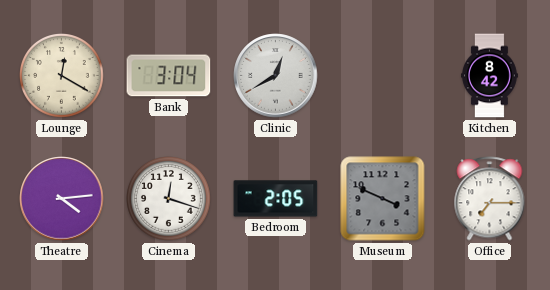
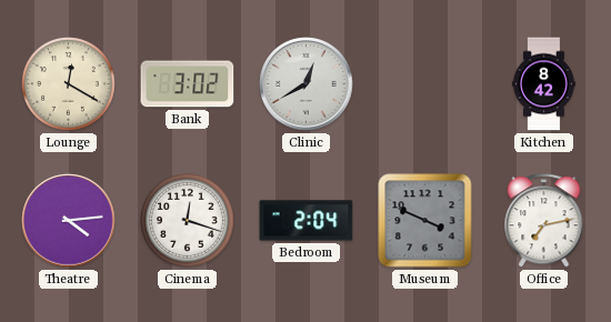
Bank: 3:04 -> 3:02 (188, 84)
Bedroom: 2:05 -> 2:04 (307, 221)
Office: 7:15 -> 7:13 (544, 221)
